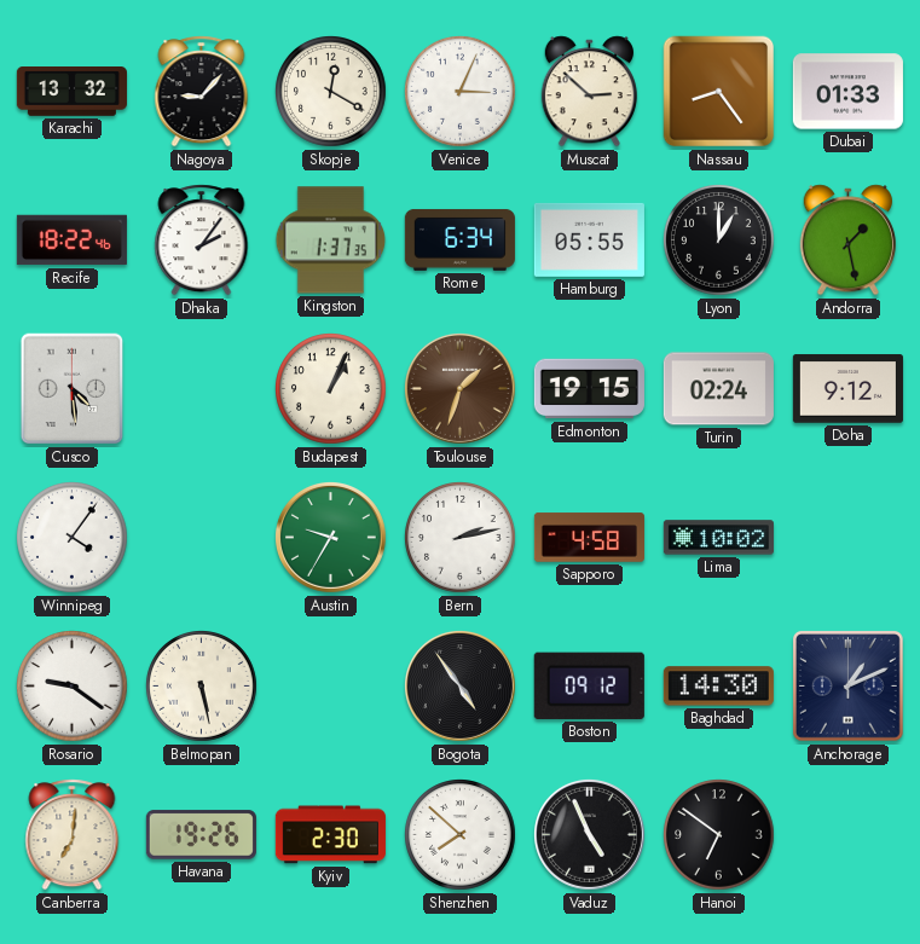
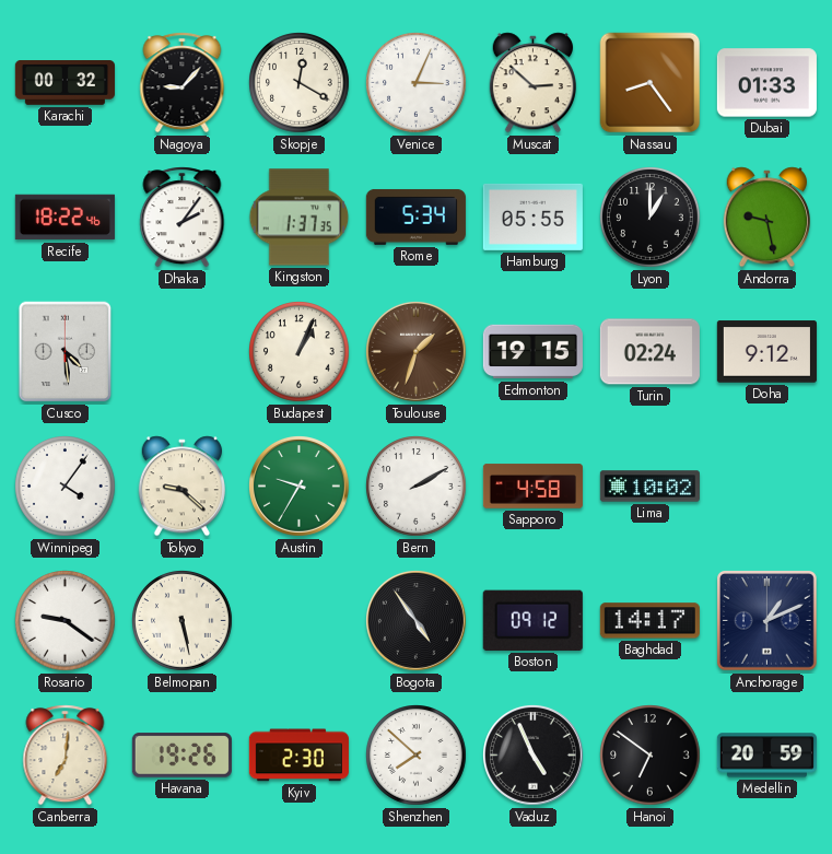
Karachi: 13:32 -> 00:32 (65, 83)
Rome: 6:34 -> 5:34 (415, 217)
Andorra: 1:28 -> 9:28 (766, 218)
Tokyo: none -> 9:22 (181, 487)
Bern: 2:13 -> 2:10 (417, 487)
Baghdad: 14:30 -> 14:17 (649, 621)
Medellin: none -> 20:59 (766, 756)
